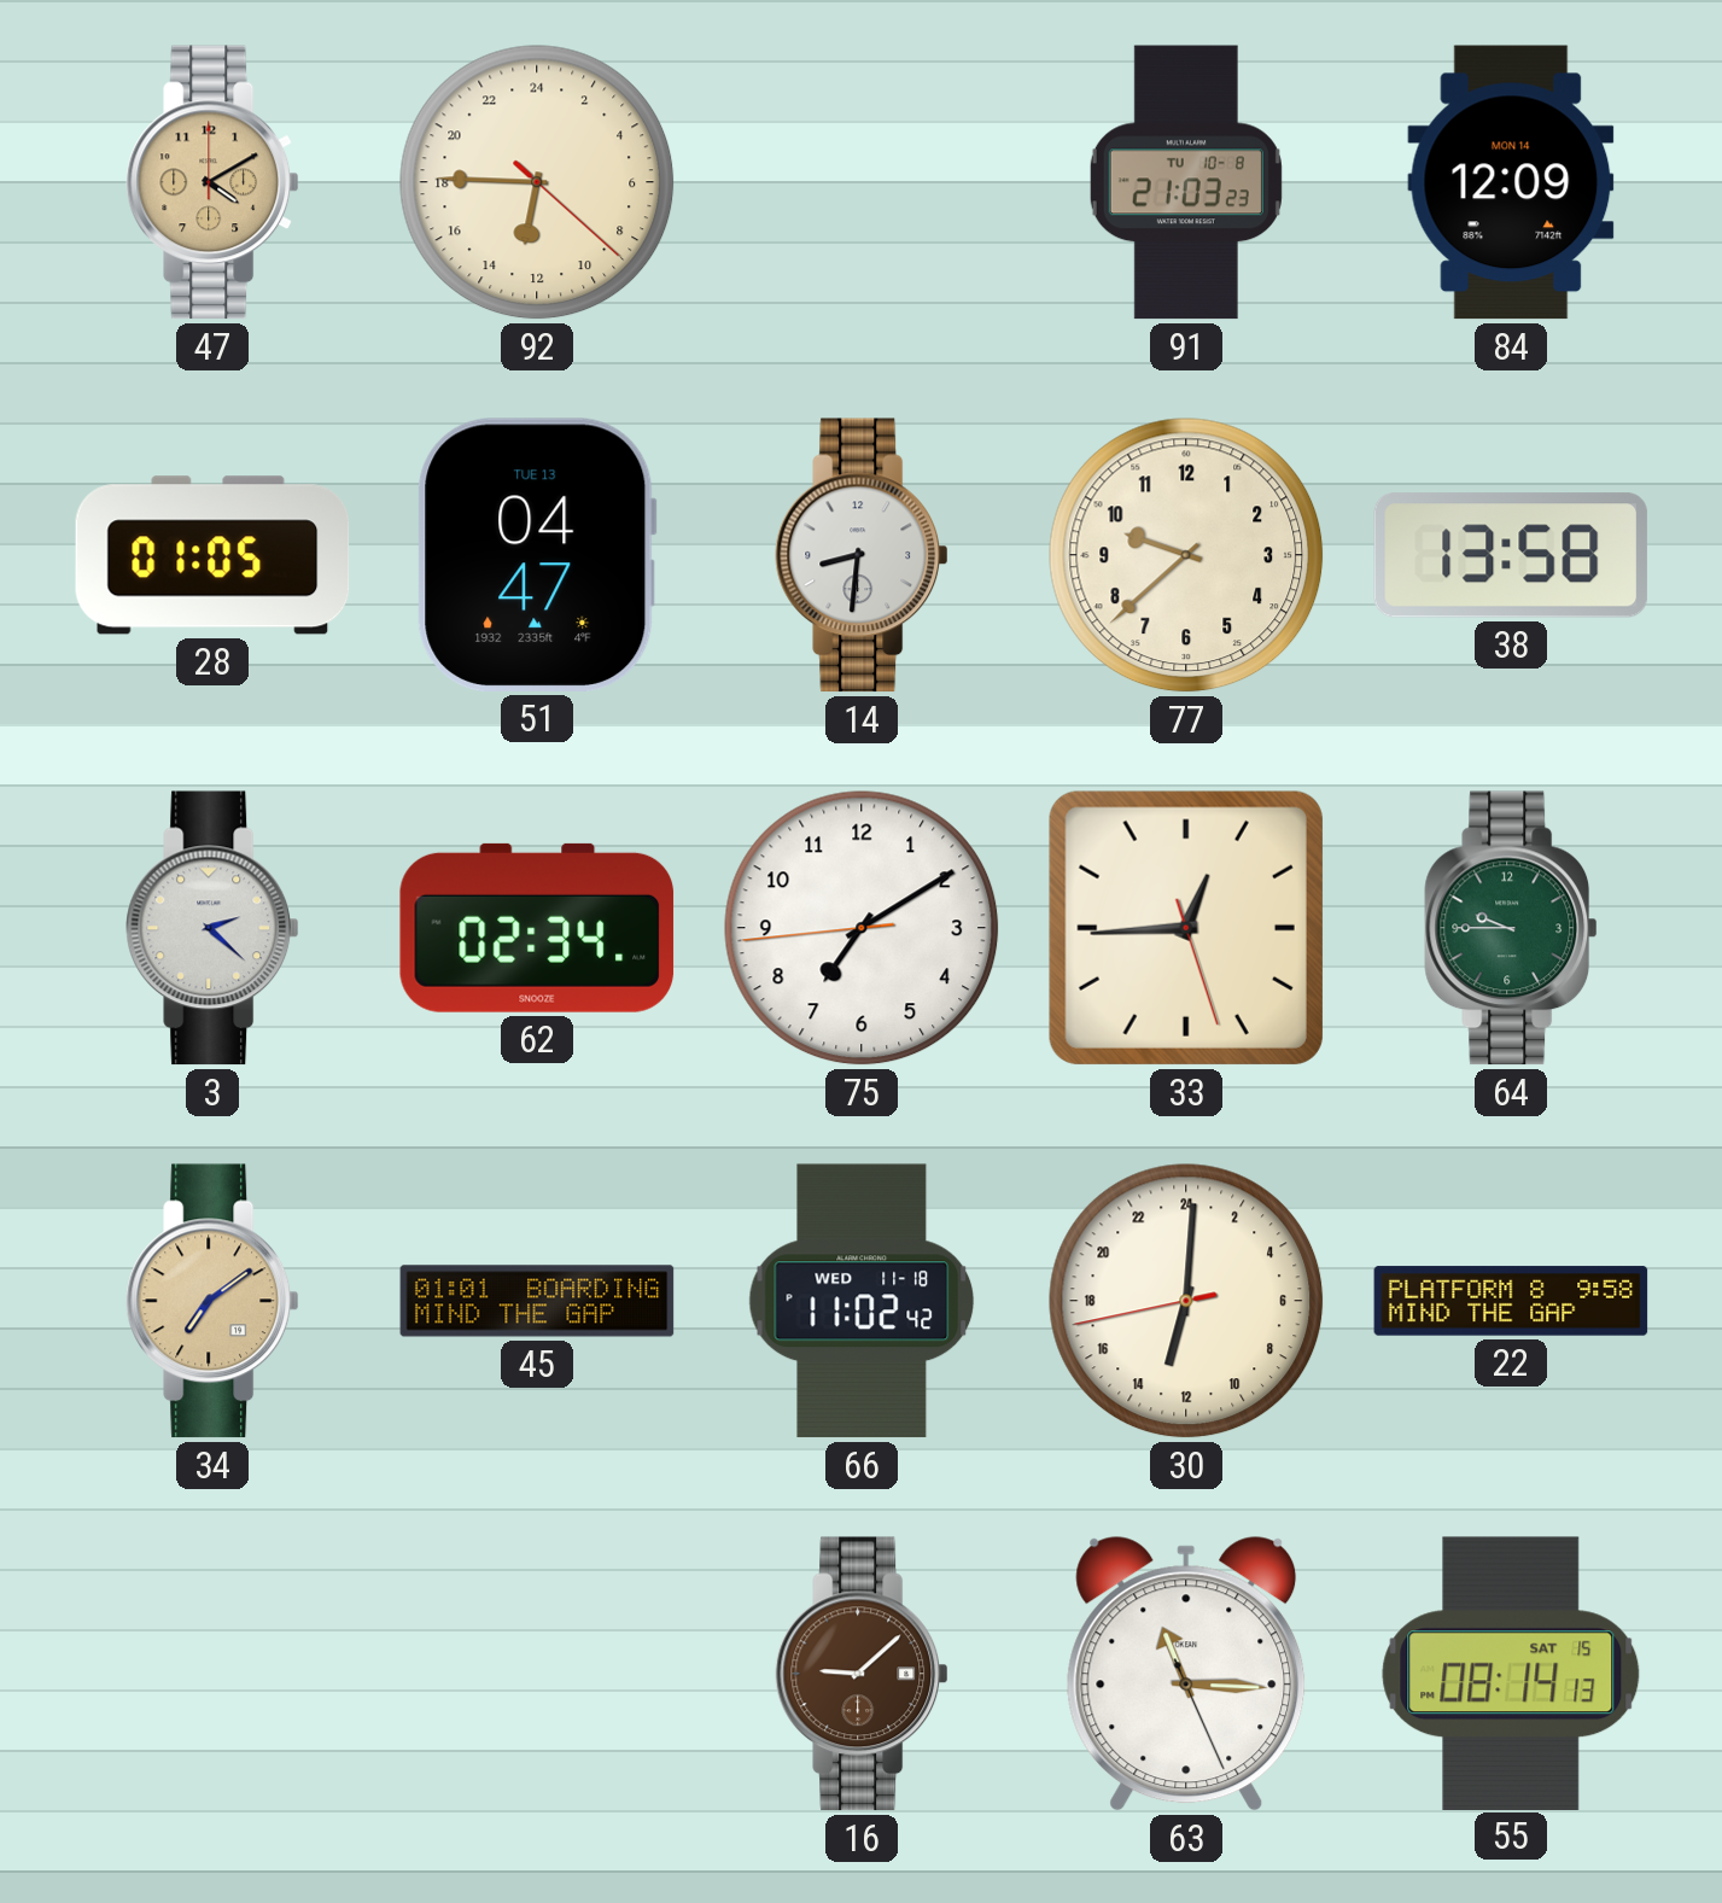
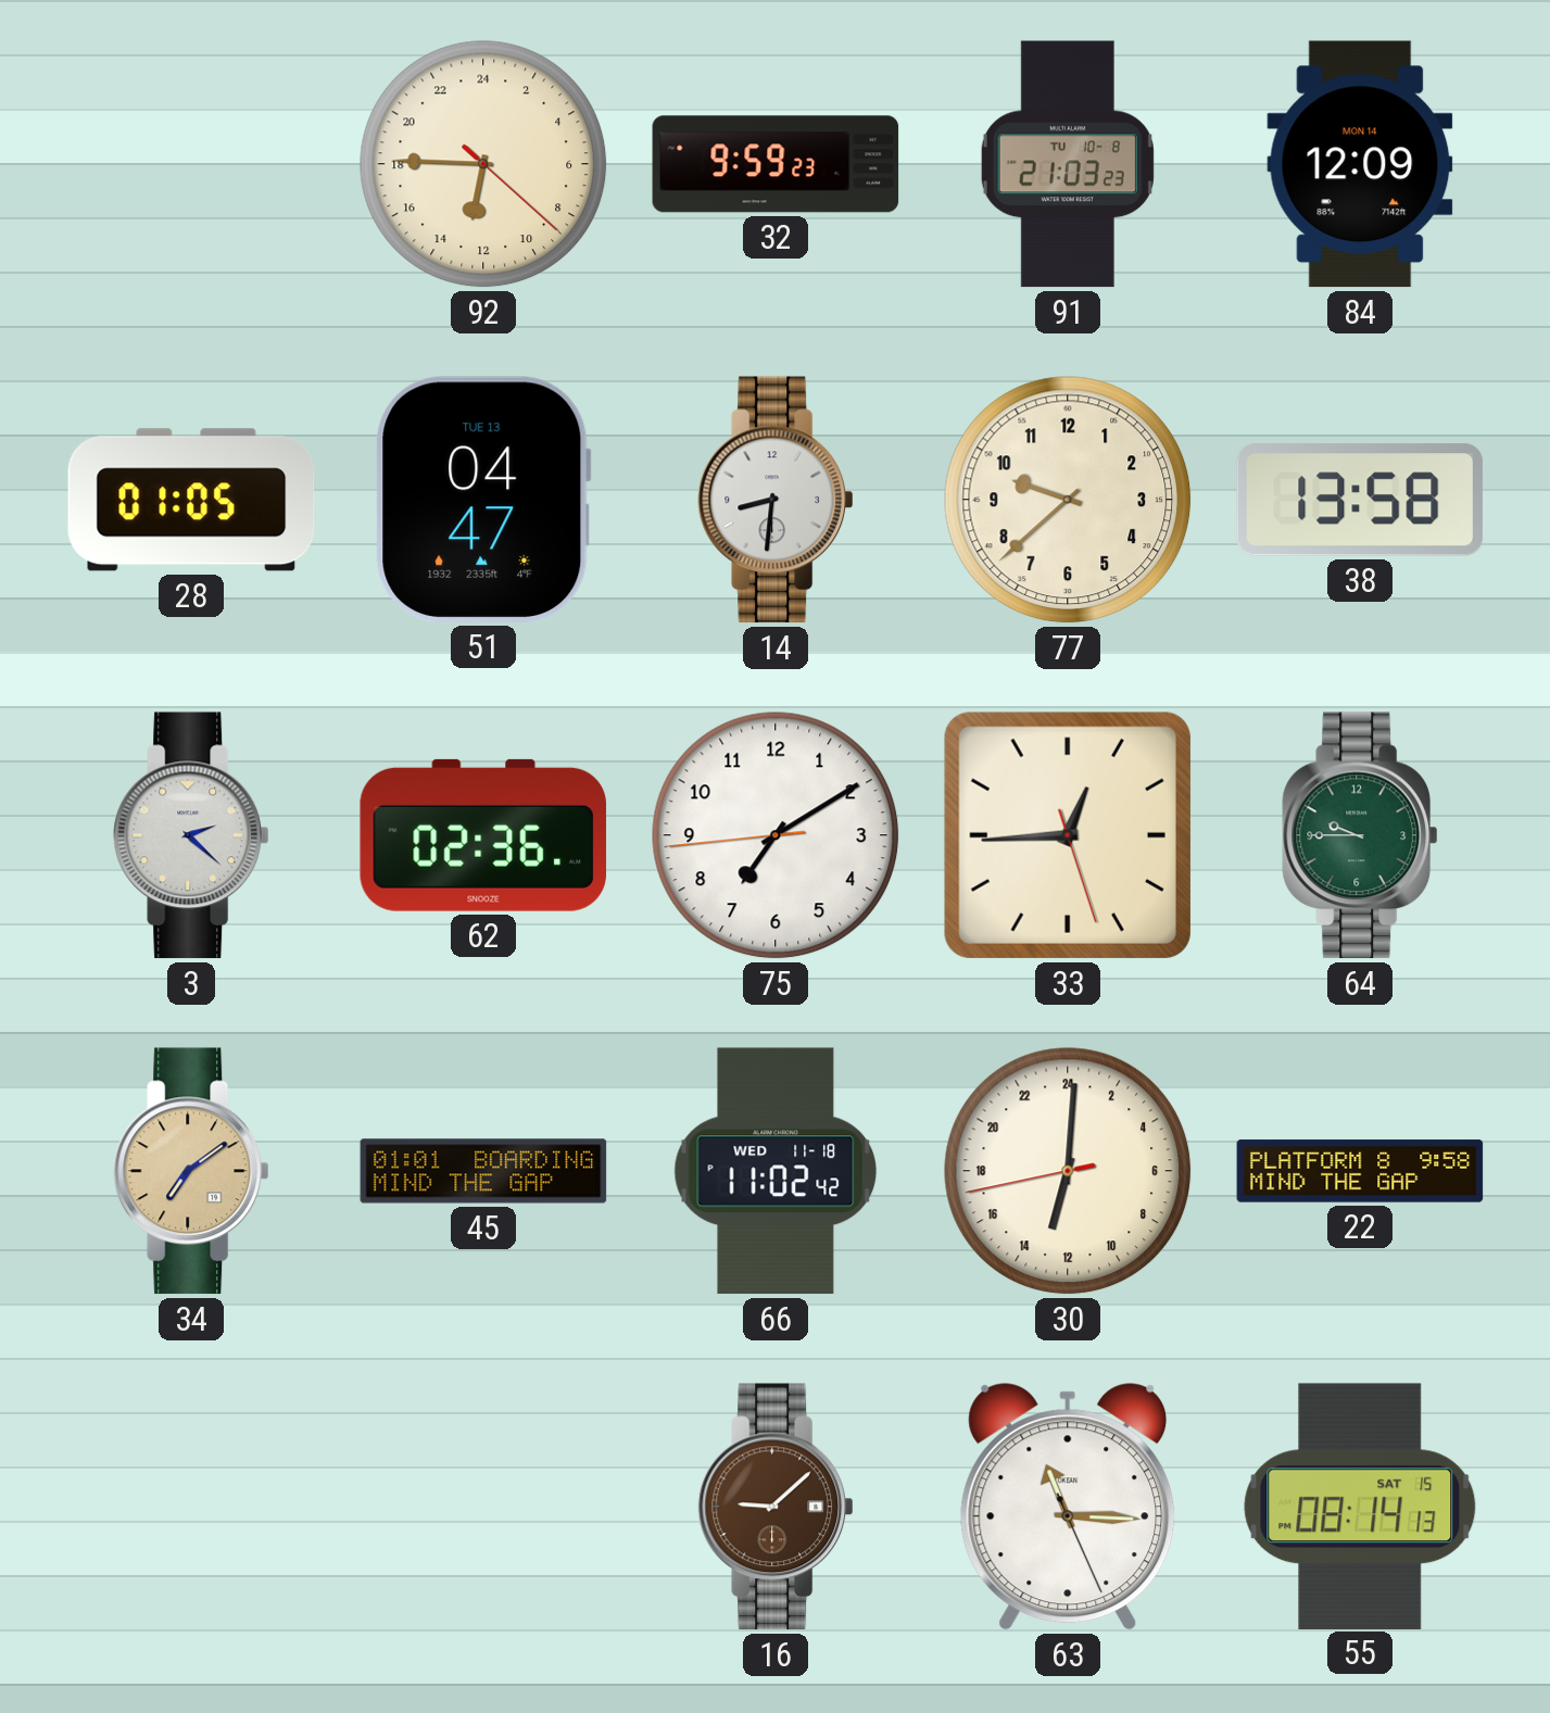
47: 4:10 -> none (212, 182)
32: none -> 9:59 (776, 164)
62: 02:34 -> 02:36 (483, 835)
